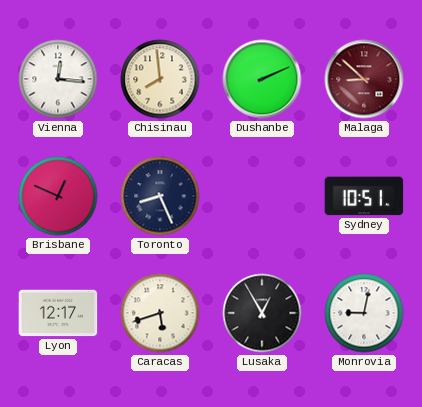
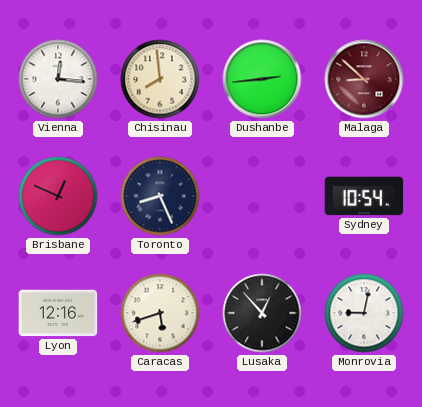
Dushanbe: 2:11 -> 2:44 (262, 79)
Sydney: 10:51 -> 10:54 (364, 196)
Lyon: 12:17 -> 12:16 (58, 313)
Lusaka: 12:55 -> 12:53 (262, 313)
